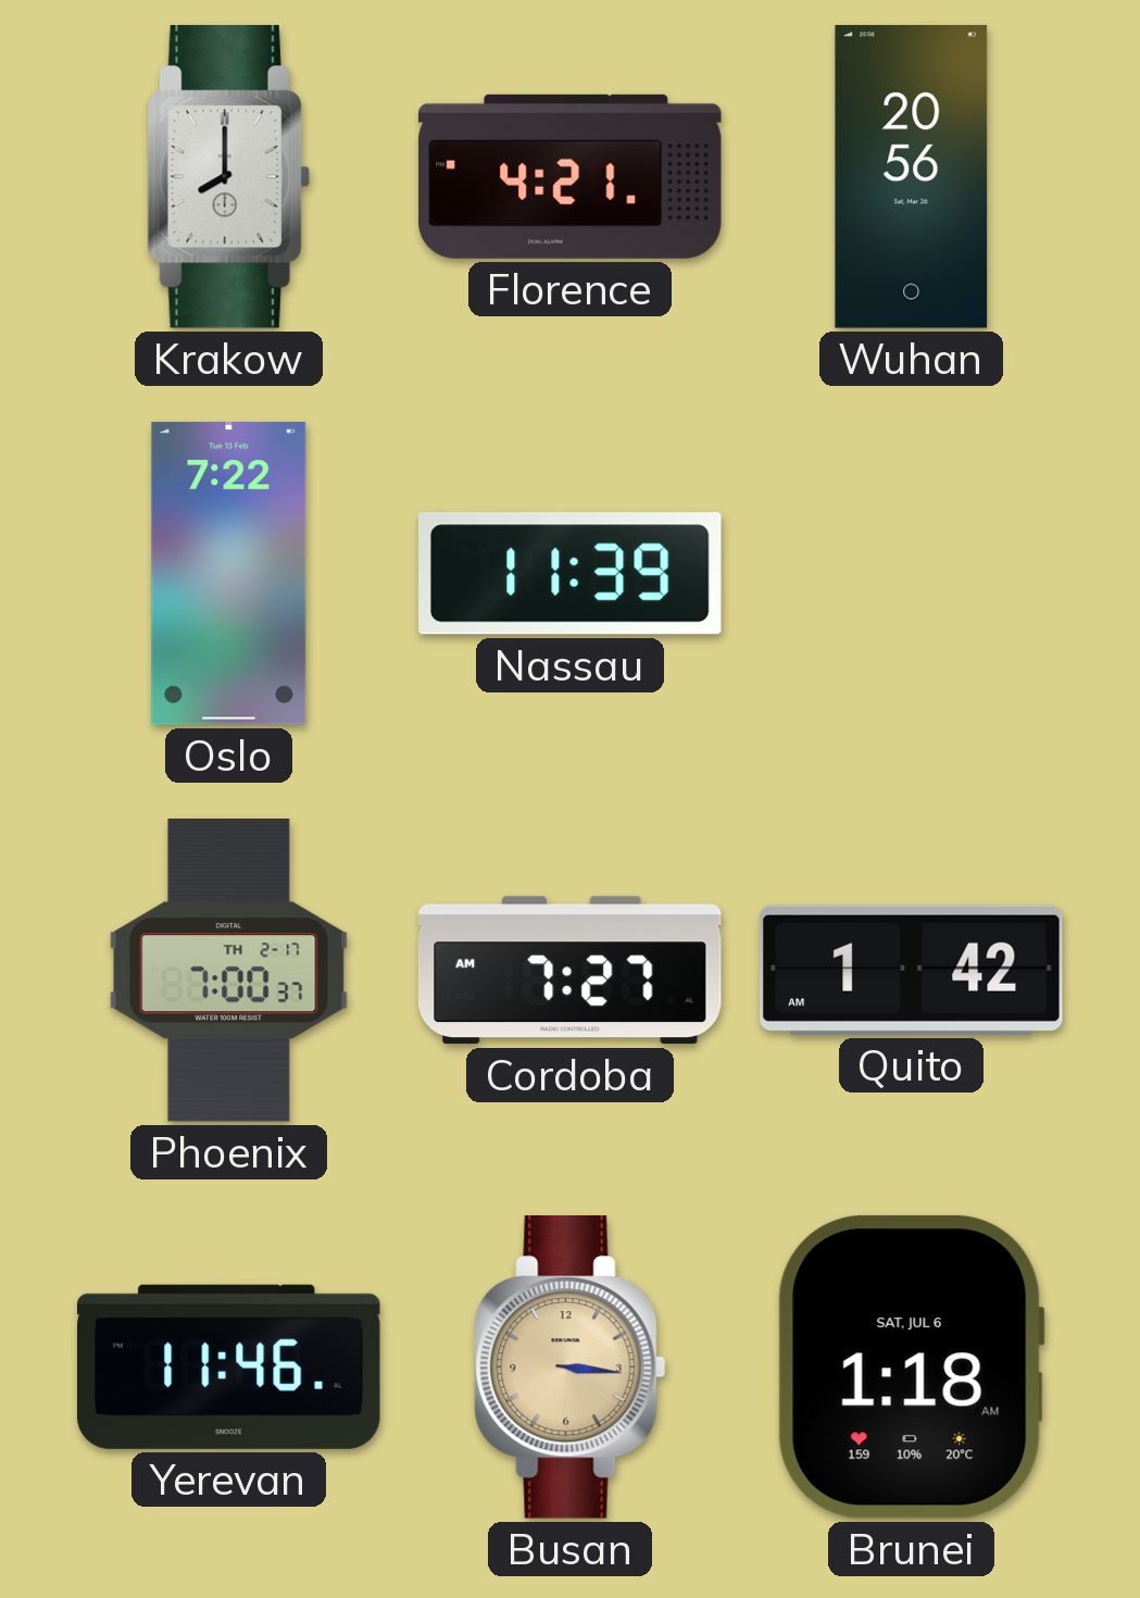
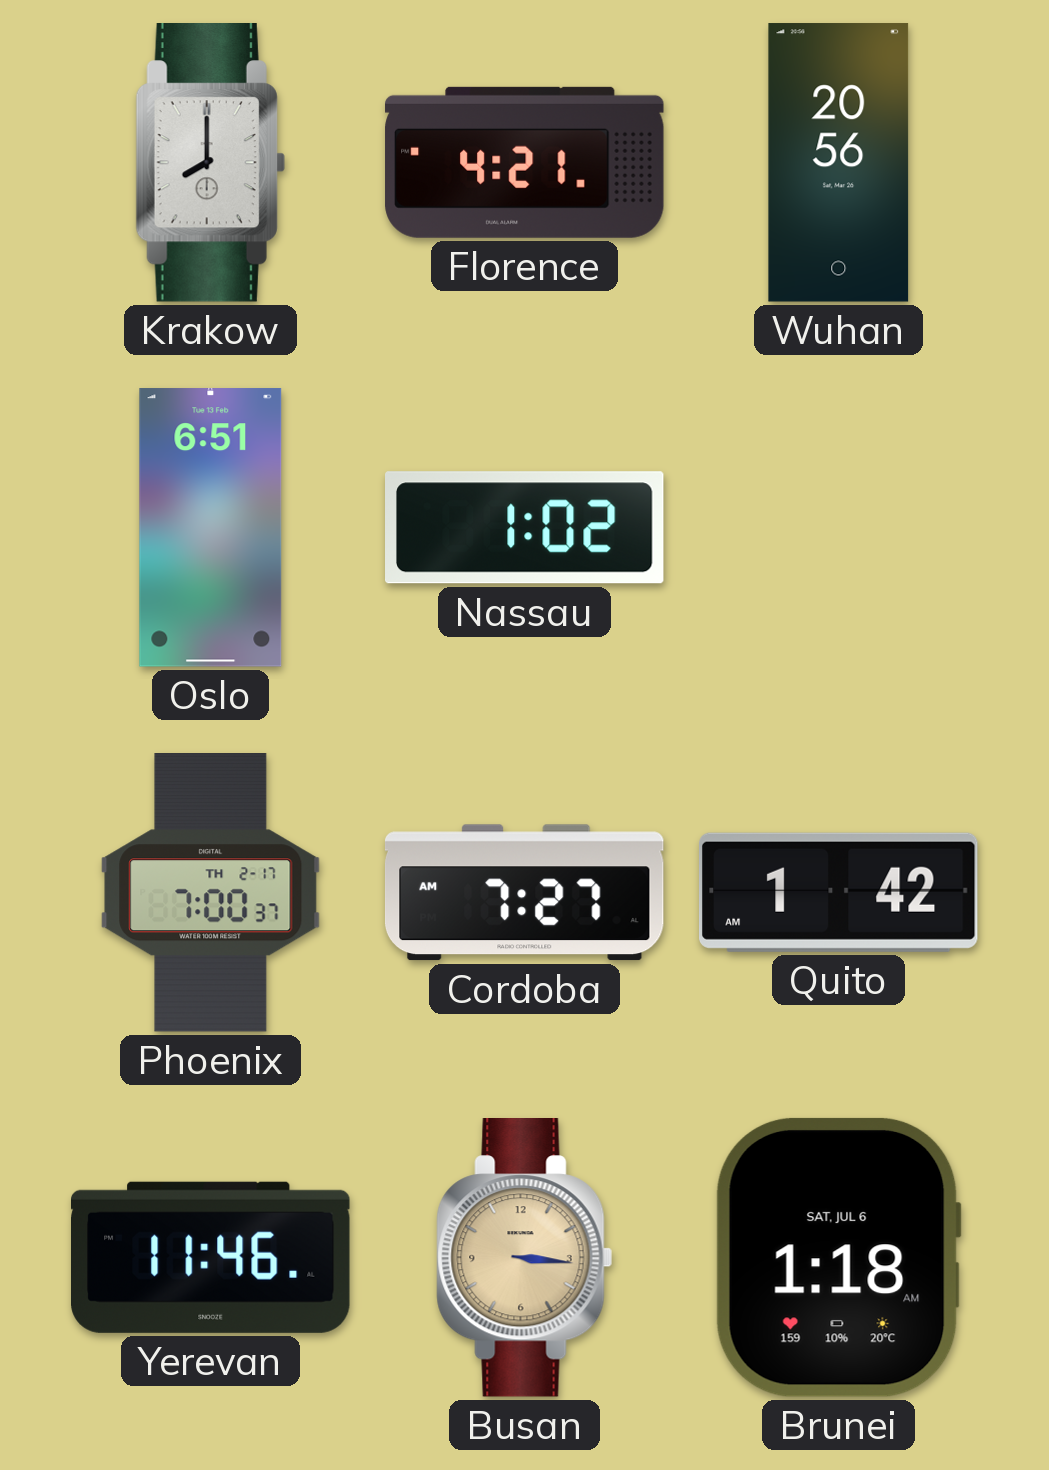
Oslo: 7:22 -> 6:51 (211, 528)
Nassau: 11:39 -> 1:02 (524, 528)
